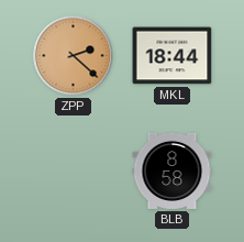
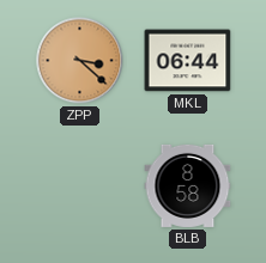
ZPP: 2:22 -> 3:22 (80, 61)
MKL: 18:44 -> 06:44 (188, 61)
